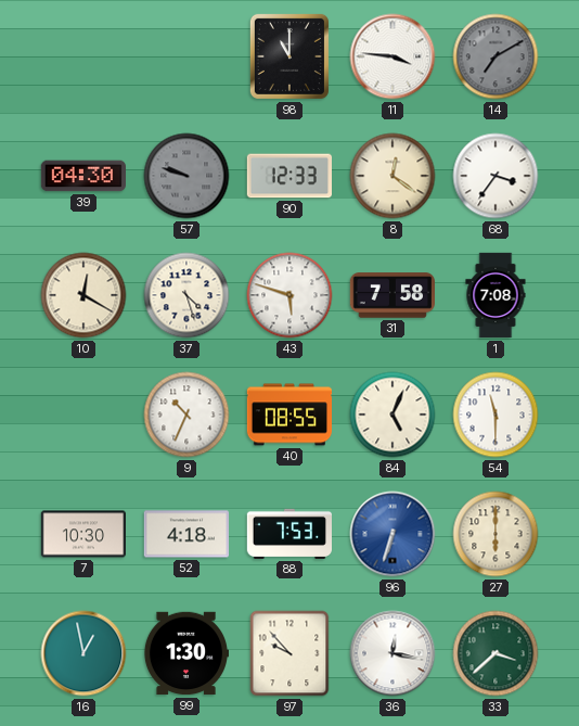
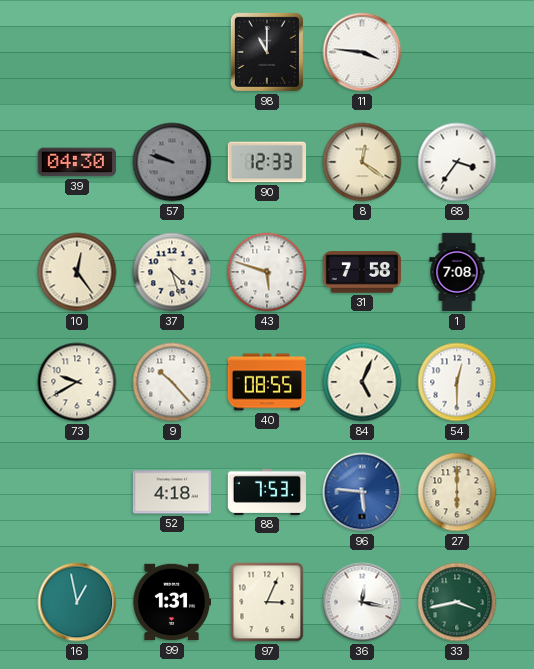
14: 7:10 -> none (496, 56)
10: 12:20 -> 12:24 (77, 272)
73: none -> 9:40 (77, 382)
9: 10:34 -> 10:23 (172, 382)
54: 11:30 -> 12:30 (457, 382)
7: 10:30 -> none (82, 534)
96: 6:33 -> 5:46 (362, 492)
99: 1:30 -> 1:31 (171, 602)
97: 9:53 -> 3:04 (267, 602)
33: 3:38 -> 3:43 (457, 602)
